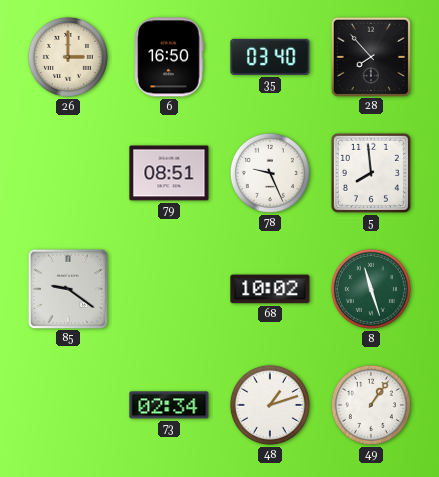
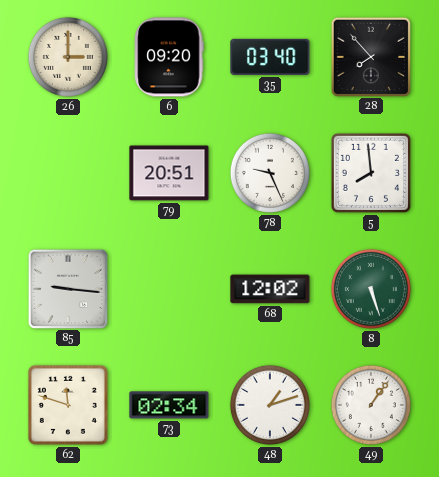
6: 16:50 -> 09:20 (169, 57)
79: 08:51 -> 20:51 (169, 173)
85: 9:21 -> 9:16 (67, 288)
68: 10:02 -> 12:02 (270, 289)
8: 11:27 -> 5:27 (371, 289)
62: none -> 11:48 (68, 405)
